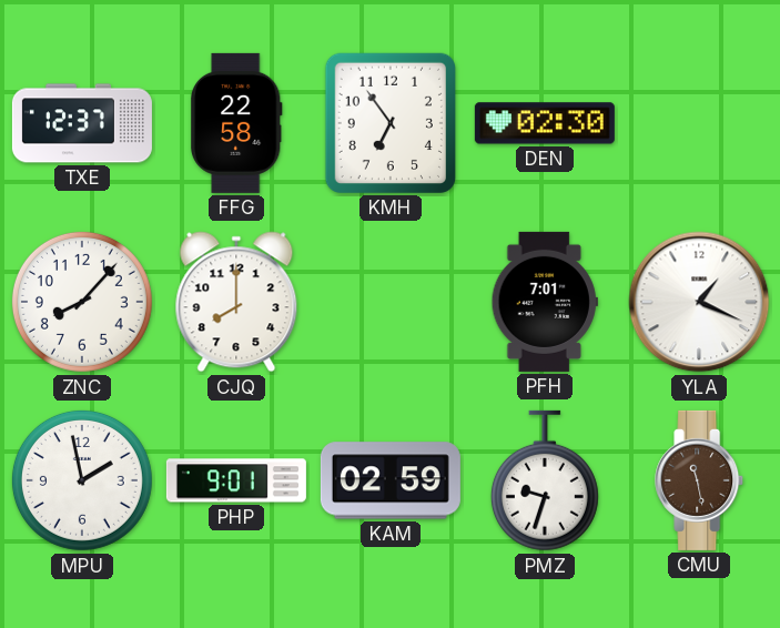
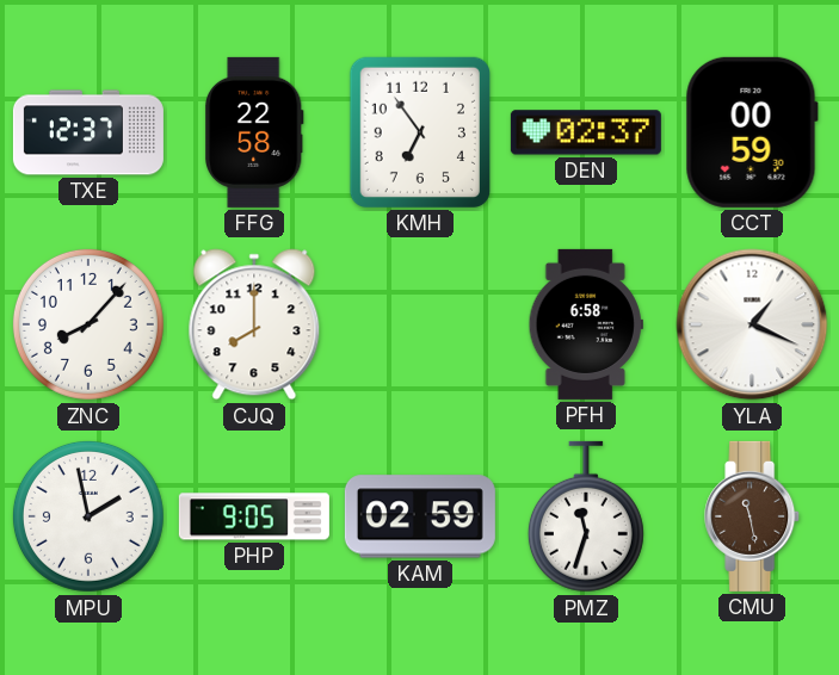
DEN: 02:30 -> 02:37 (586, 132)
CCT: none -> 00:59 (752, 132)
PFH: 7:01 -> 6:58 (586, 324)
PHP: 9:01 -> 9:05 (254, 516)
PMZ: 9:33 -> 11:33 (586, 516)
